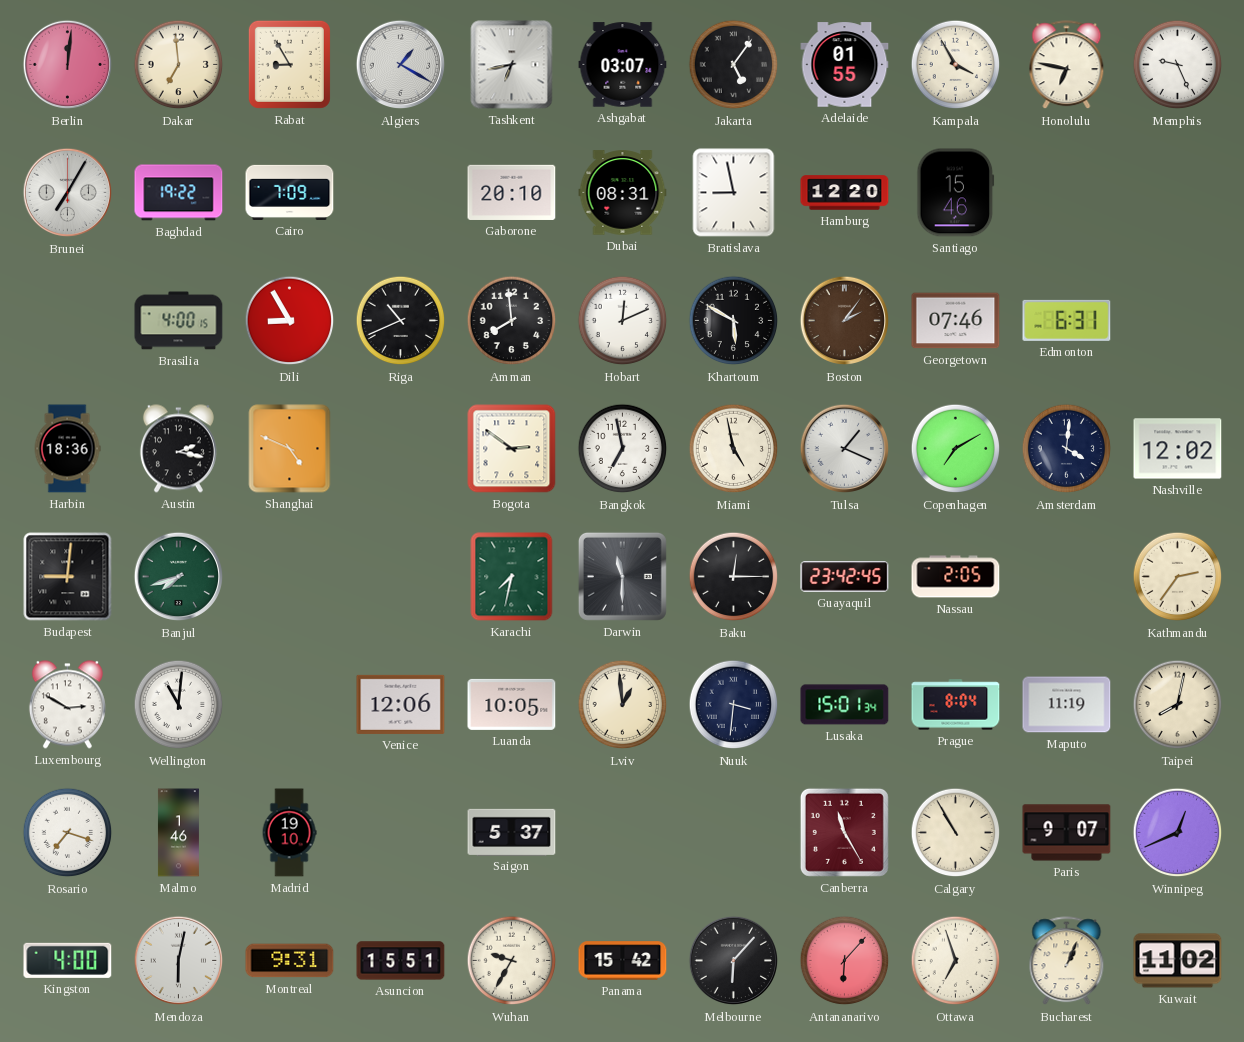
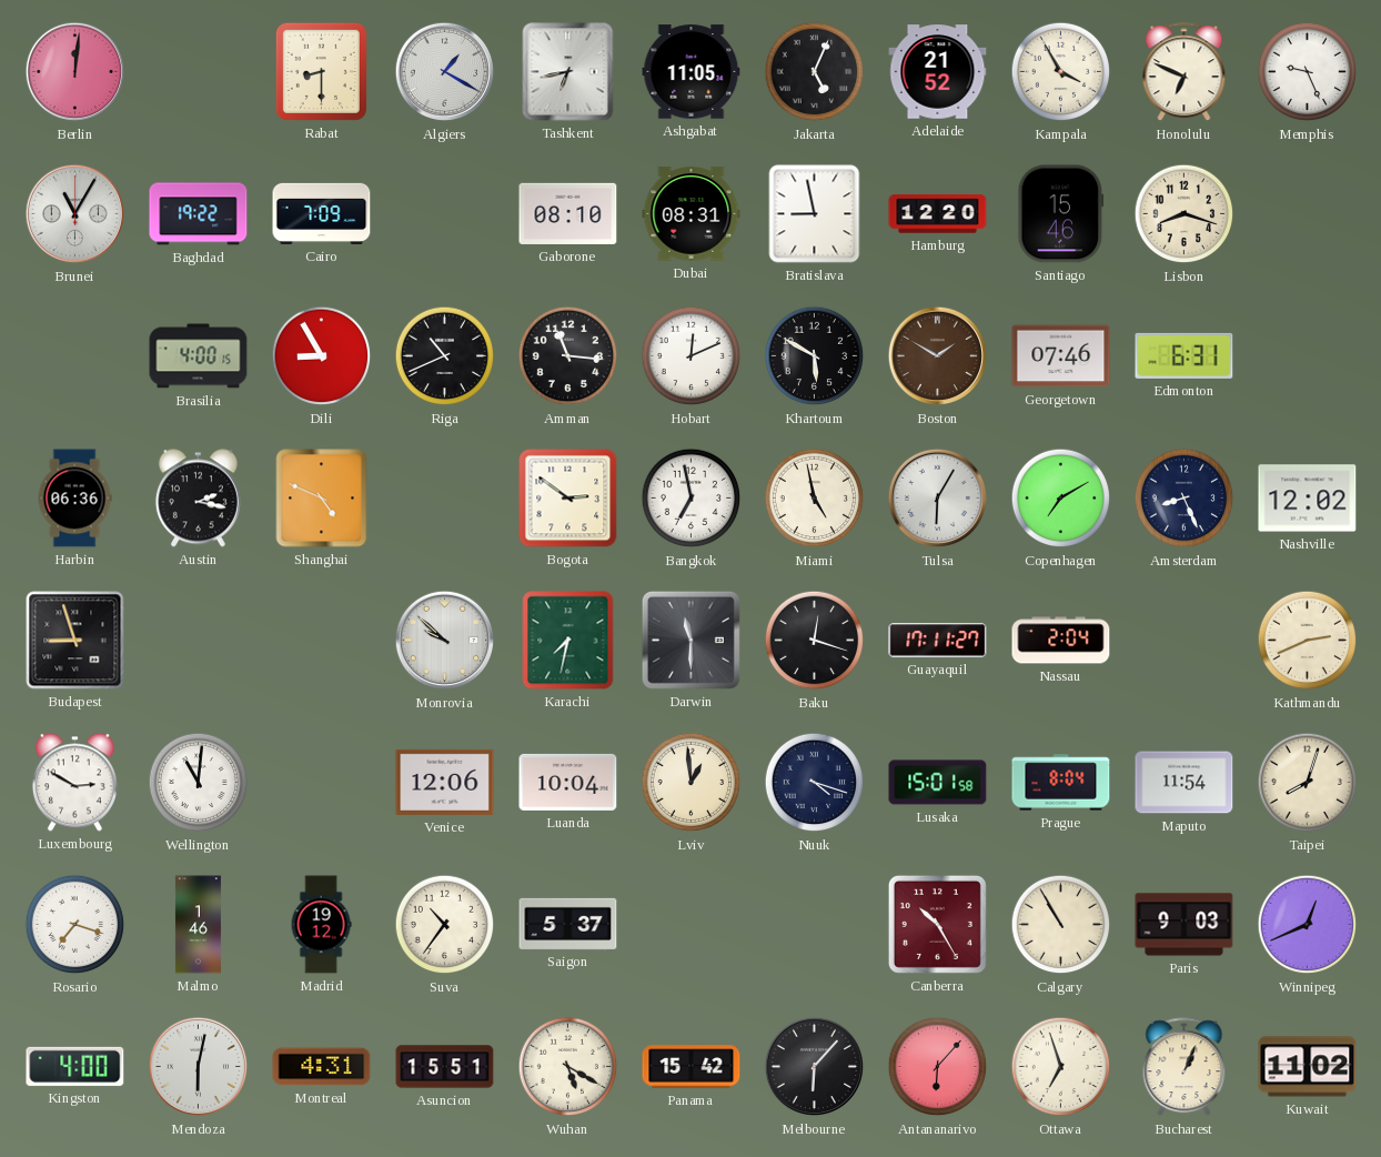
Dakar: 6:59 -> none (179, 65)
Rabat: 8:55 -> 8:30 (321, 71)
Ashgabat: 03:07 -> 11:05 (692, 72)
Jakarta: 5:06 -> 5:04 (815, 72)
Adelaide: 01:55 -> 21:52 (938, 72)
Honolulu: 6:47 -> 6:49 (1185, 72)
Brunei: 7:05 -> 11:05 (75, 214)
Gaborone: 20:10 -> 08:10 (568, 213)
Lisbon: none -> 8:18 (1185, 214)
Amman: 7:59 -> 11:16 (568, 356)
Boston: 2:06 -> 1:50 (938, 356)
Harbin: 18:36 -> 06:36 (74, 499)
Tulsa: 1:19 -> 6:05 (938, 499)
Amsterdam: 4:01 -> 8:26 (1185, 499)
Budapest: 9:01 -> 8:57 (75, 641)
Banjul: 7:42 -> none (179, 577)
Monrovia: none -> 9:52 (445, 641)
Baku: 12:15 -> 12:18 (815, 641)
Guayaquil: 23:42 -> 17:11 (938, 641)
Nassau: 2:05 -> 2:04 (1061, 641)
Kathmandu: 2:36 -> 2:41 (1308, 641)
Luanda: 10:05 -> 10:04 (568, 782)
Nuuk: 3:31 -> 4:18 (815, 783)
Lusaka: 15:01:34 -> 15:01:58 (938, 783)
Maputo: 11:19 -> 11:54 (1185, 783)
Taipei: 8:02 -> 8:03 (1308, 783)
Madrid: 19:10 -> 19:12 (321, 925)
Suva: none -> 10:36 (445, 925)
Canberra: 11:25 -> 10:25 (937, 924)
Paris: 9:07 -> 9:03 (1185, 925)
Montreal: 9:31 -> 4:31 (322, 1067)
Wuhan: 9:35 -> 5:20 (568, 1067)
